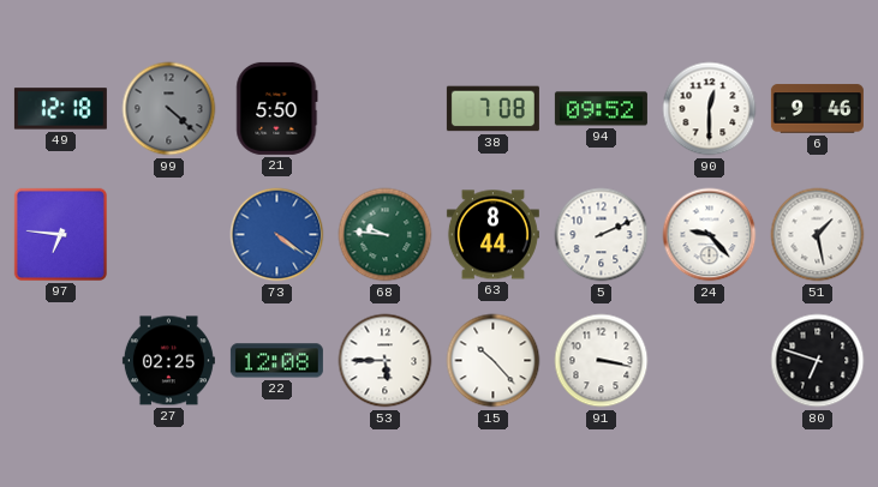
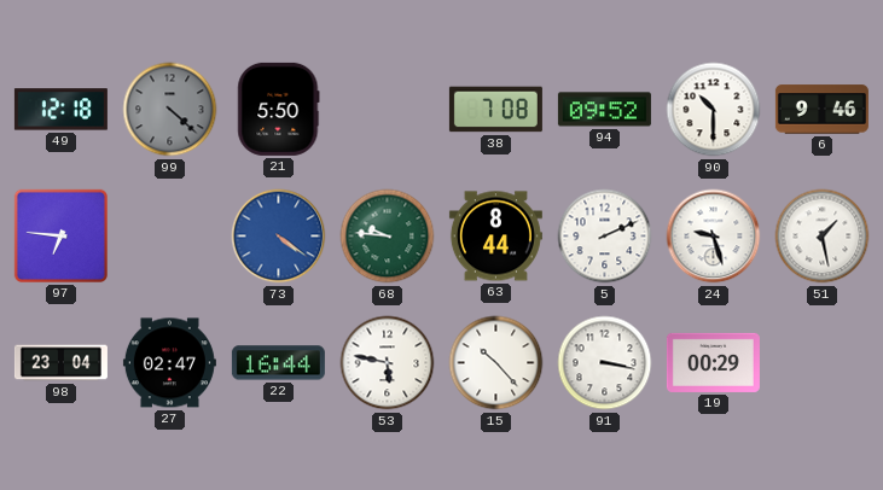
90: 12:30 -> 10:30 (714, 110)
24: 9:23 -> 9:27 (714, 237)
98: none -> 23:04 (60, 363)
27: 02:25 -> 02:47 (169, 363)
22: 12:08 -> 16:44 (278, 363)
53: 5:45 -> 5:47 (388, 363)
19: none -> 00:29 (713, 362)
80: 6:48 -> none (818, 361)
